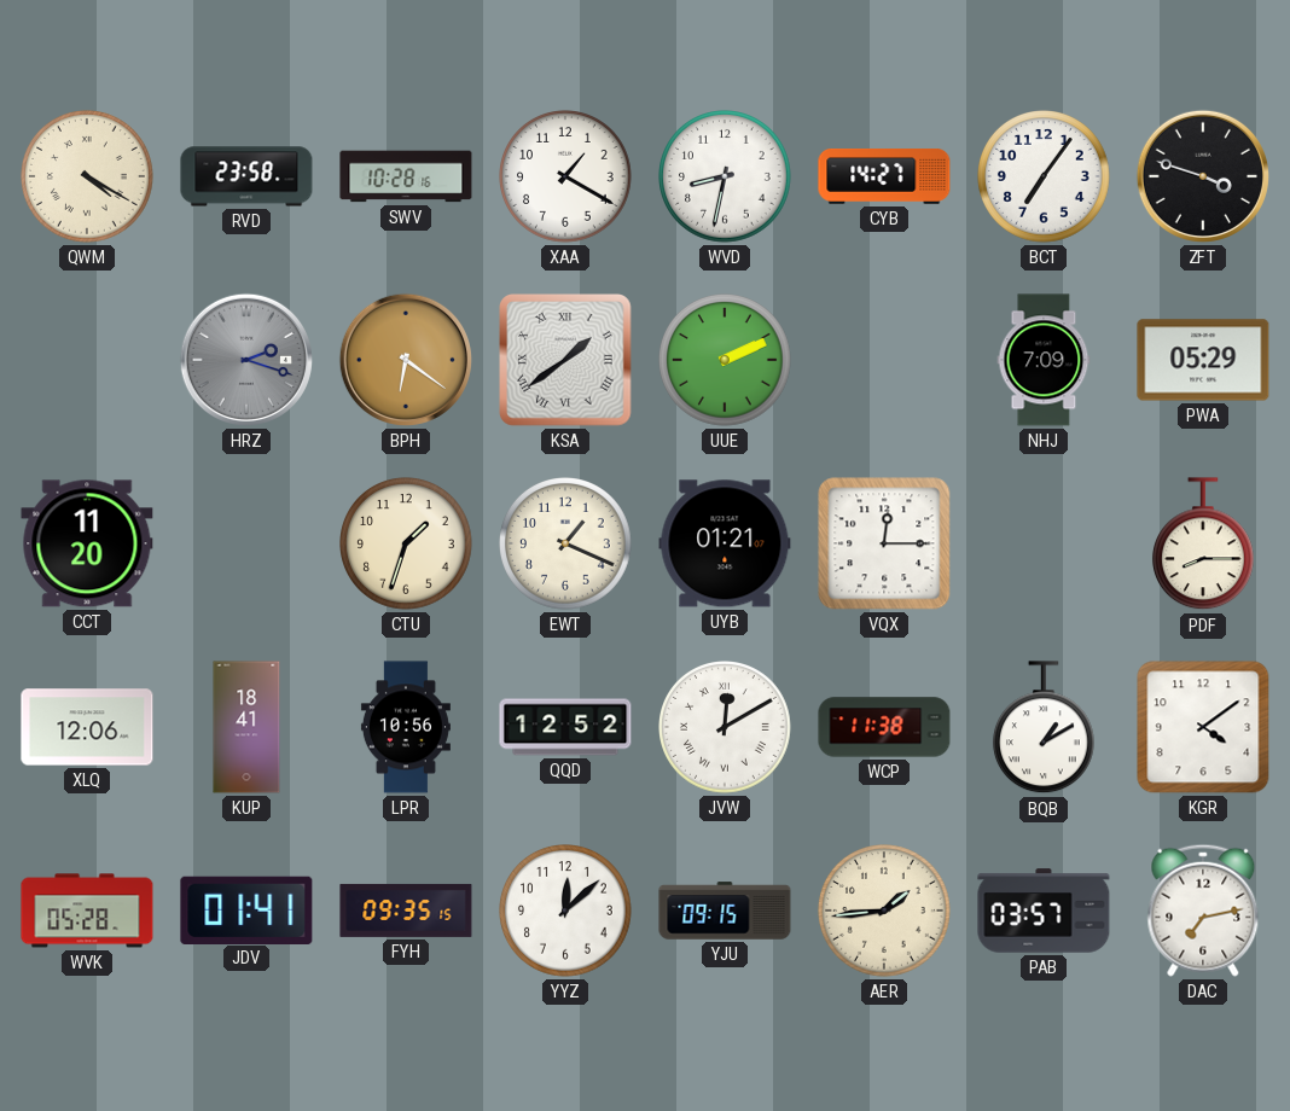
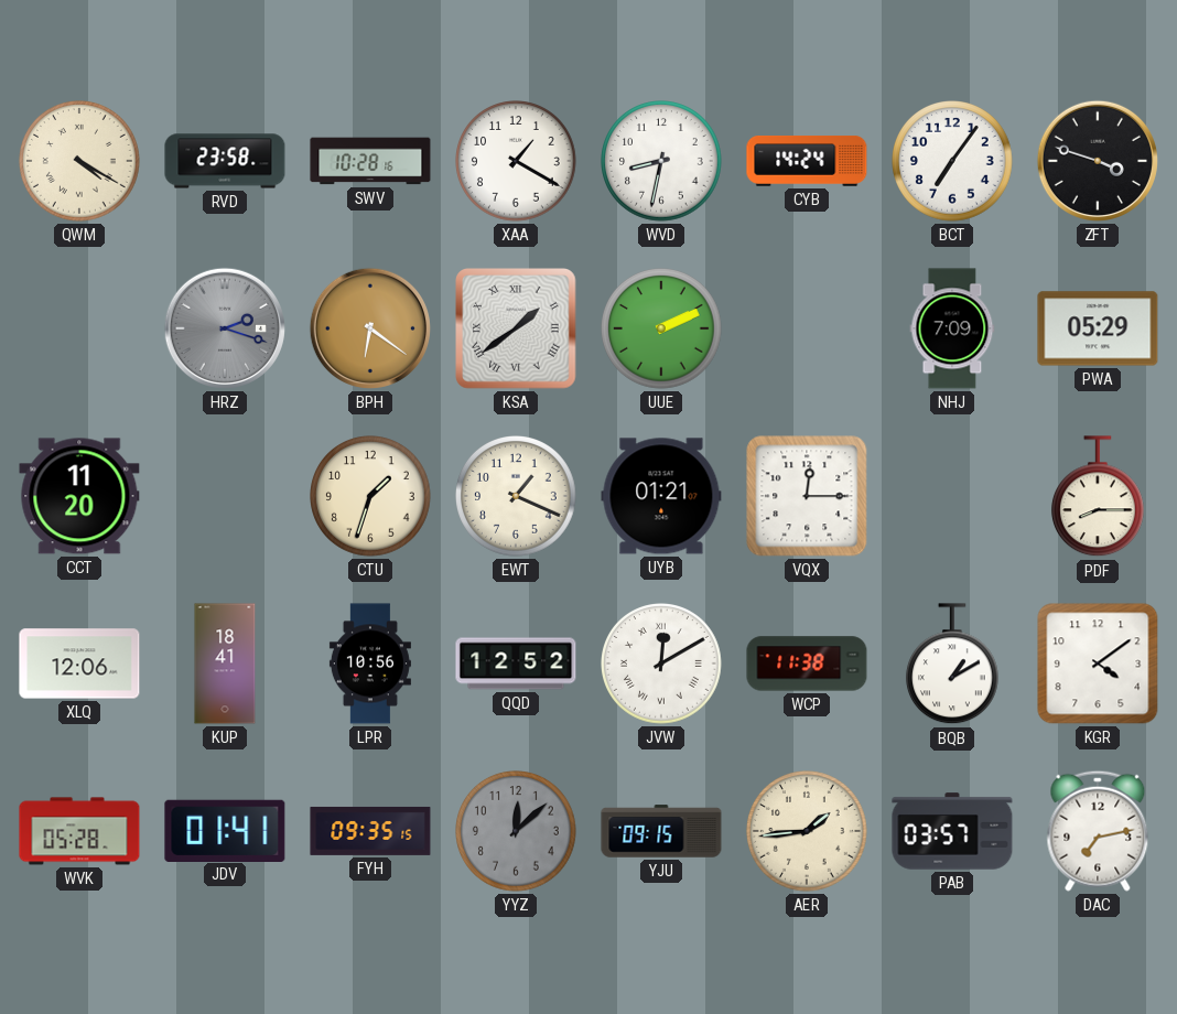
CYB: 14:27 -> 14:24 (807, 162)
YYZ dial: white -> grey (517, 832)
